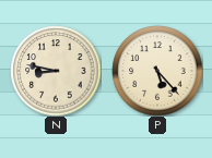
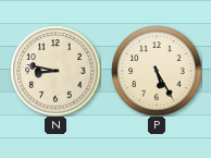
P: 5:23 -> 5:25 (157, 71)
